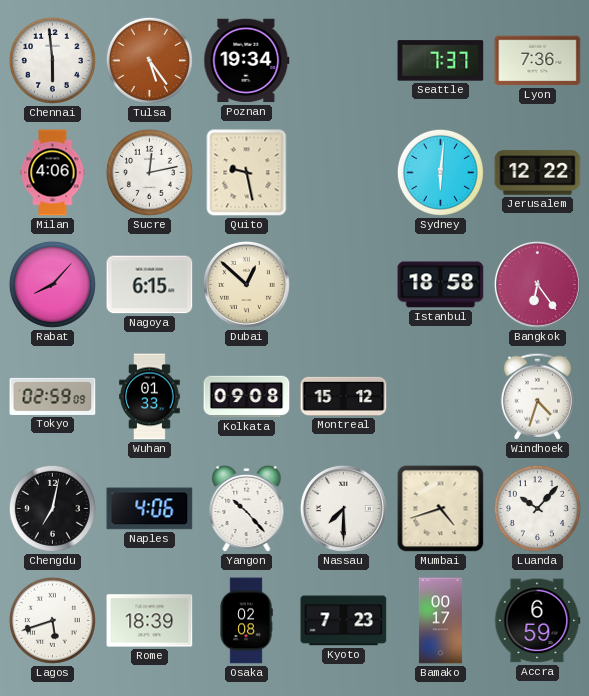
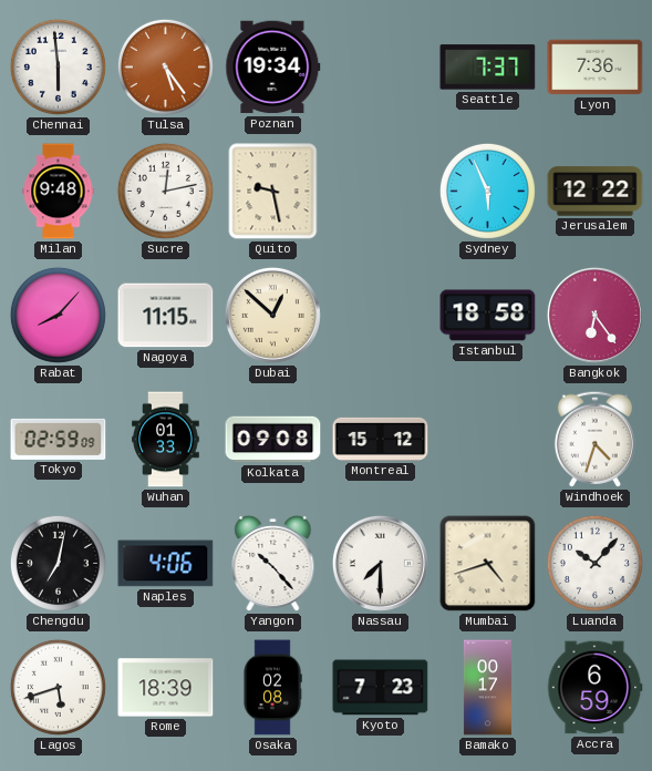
Milan: 4:06 -> 9:48 (59, 192)
Sydney: 6:01 -> 5:56 (487, 191)
Nagoya: 6:15 -> 11:15 (166, 316)
